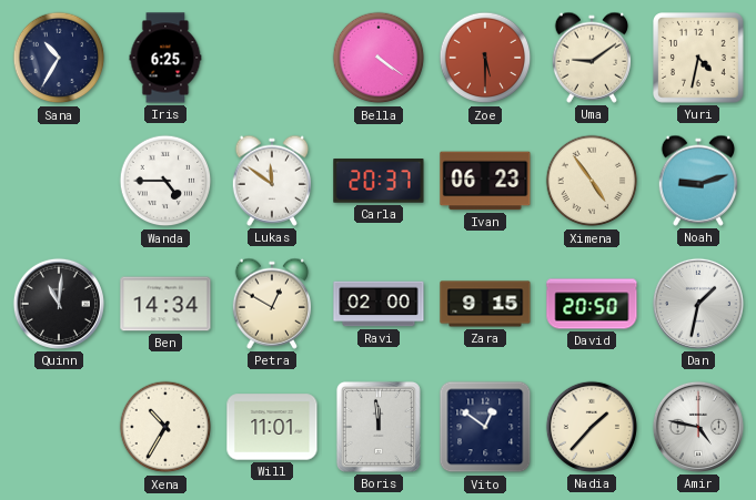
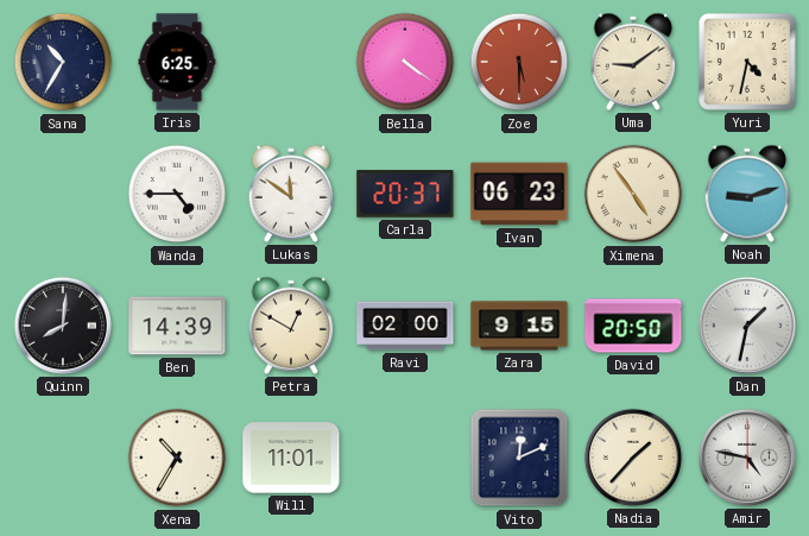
Quinn: 11:01 -> 8:01 (63, 326)
Ben: 14:34 -> 14:39 (177, 326)
Boris: 11:59 -> none (379, 427)
Vito: 12:51 -> 12:11 (519, 458)
